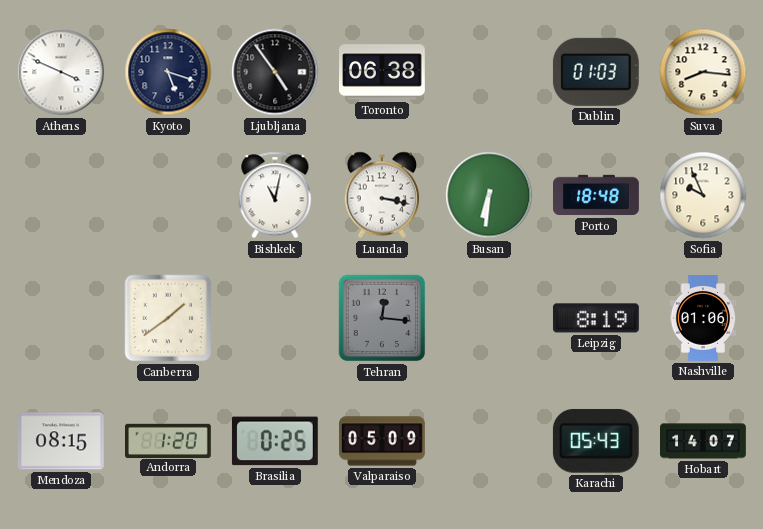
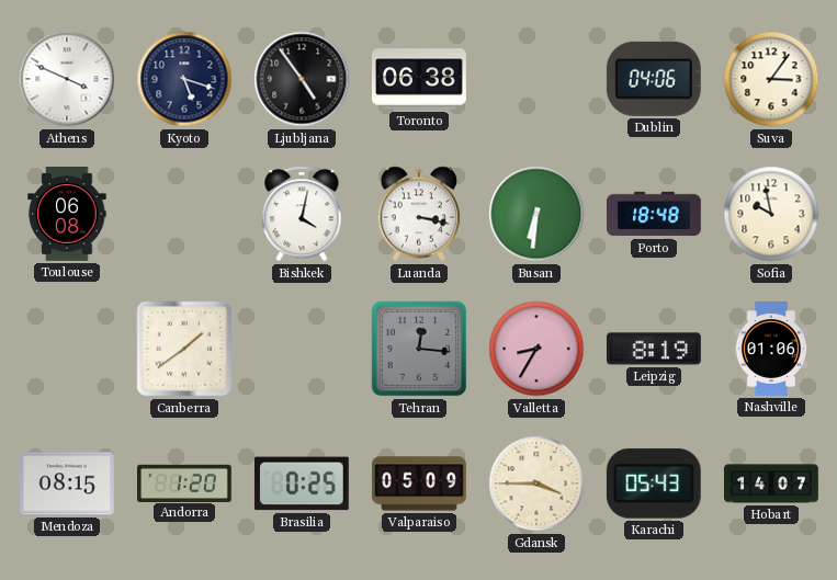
Dublin: 01:03 -> 04:06 (654, 79)
Suva: 8:16 -> 3:06 (771, 79)
Toulouse: none -> 06:08 (67, 215)
Bishkek: 11:02 -> 4:02 (302, 214)
Sofia: 9:56 -> 9:58 (771, 214)
Valletta: none -> 8:35 (536, 349)
Gdansk: none -> 3:45 (536, 484)
